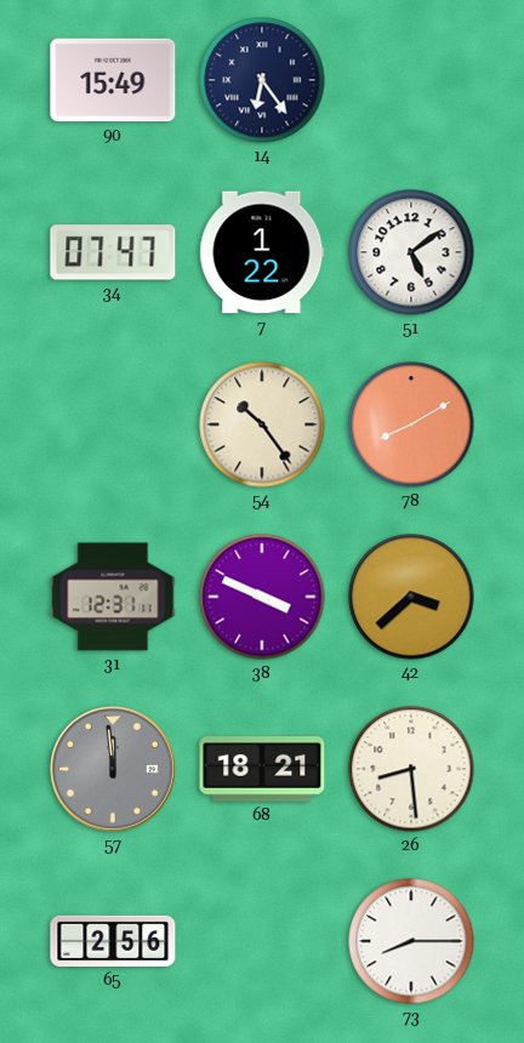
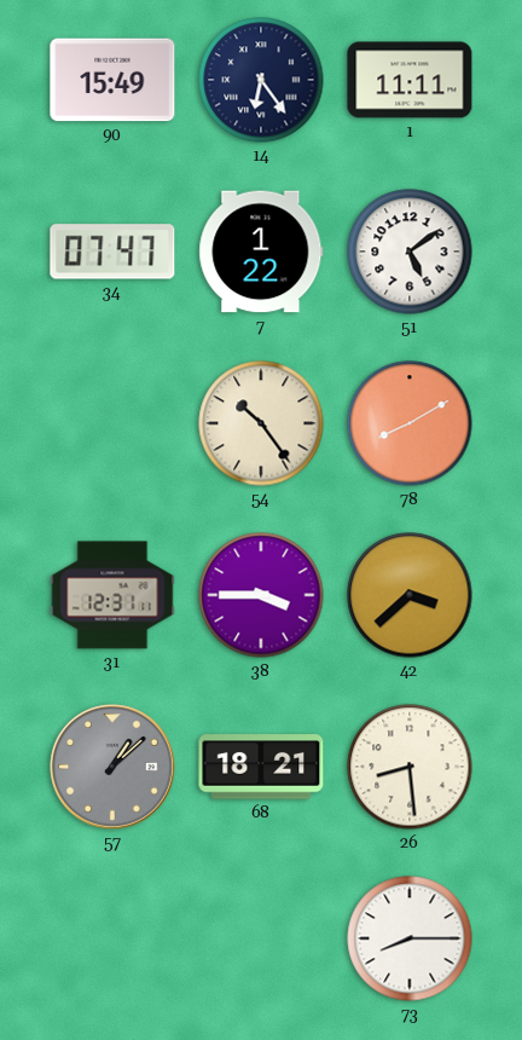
1: none -> 11:11 (410, 80)
38: 3:49 -> 3:45 (261, 595)
57: 11:59 -> 1:08 (112, 767)
65: 2:56 -> none (113, 941)
